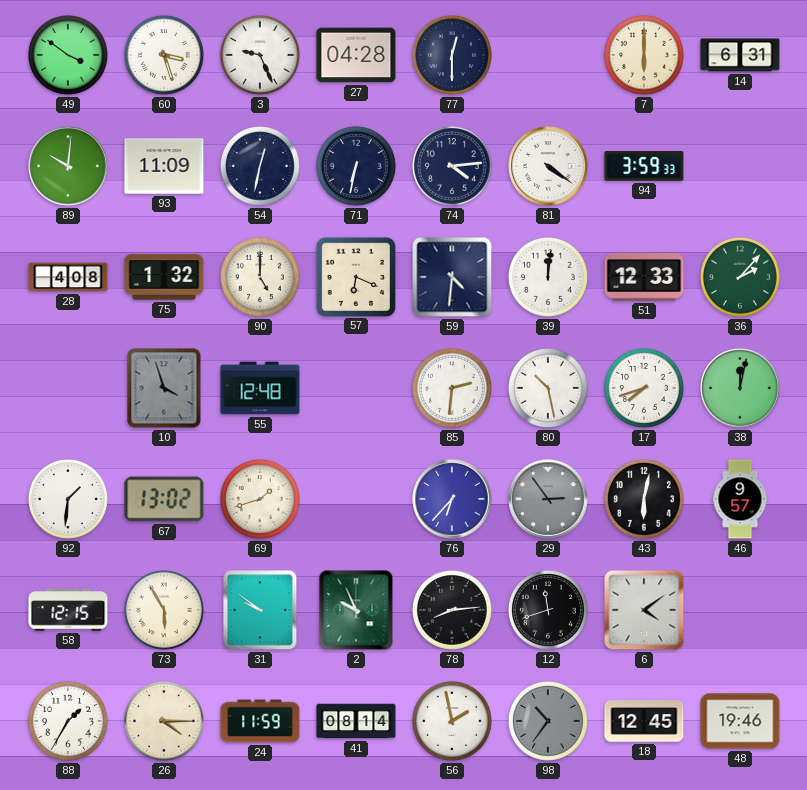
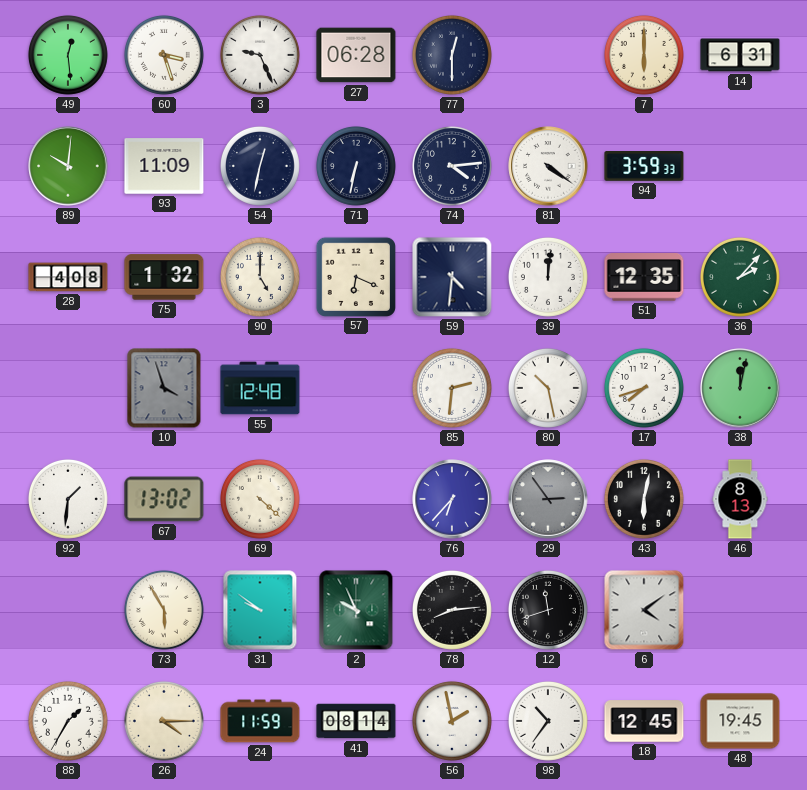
49: 3:51 -> 12:29 (68, 55)
27: 04:28 -> 06:28 (356, 55)
51: 12:33 -> 12:35 (644, 277)
69: 1:42 -> 4:22 (260, 499)
46: 9:57 -> 8:13 (740, 499)
58: 12:15 -> none (68, 610)
98 dial: grey -> white (548, 721)
48: 19:46 -> 19:45 (740, 721)
